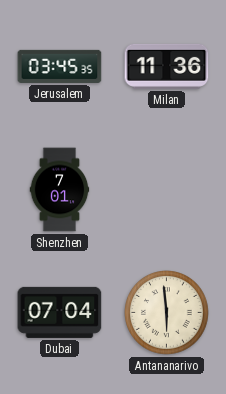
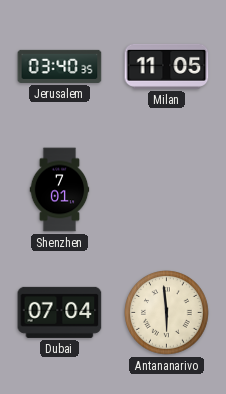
Jerusalem: 03:45 -> 03:40 (60, 66)
Milan: 11:36 -> 11:05 (167, 66)
